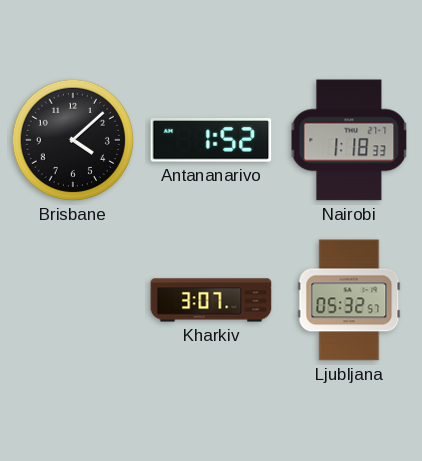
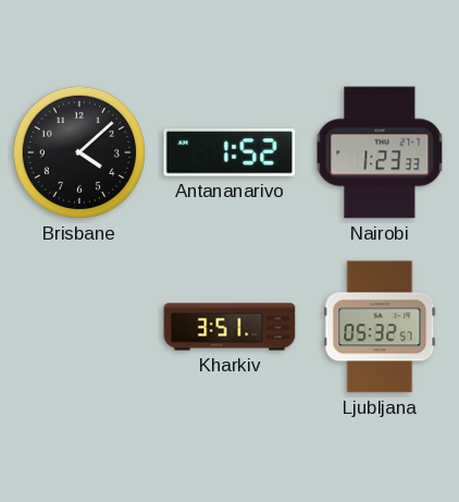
Nairobi: 1:18 -> 1:23 (380, 152)
Kharkiv: 3:07 -> 3:51 (230, 327)
